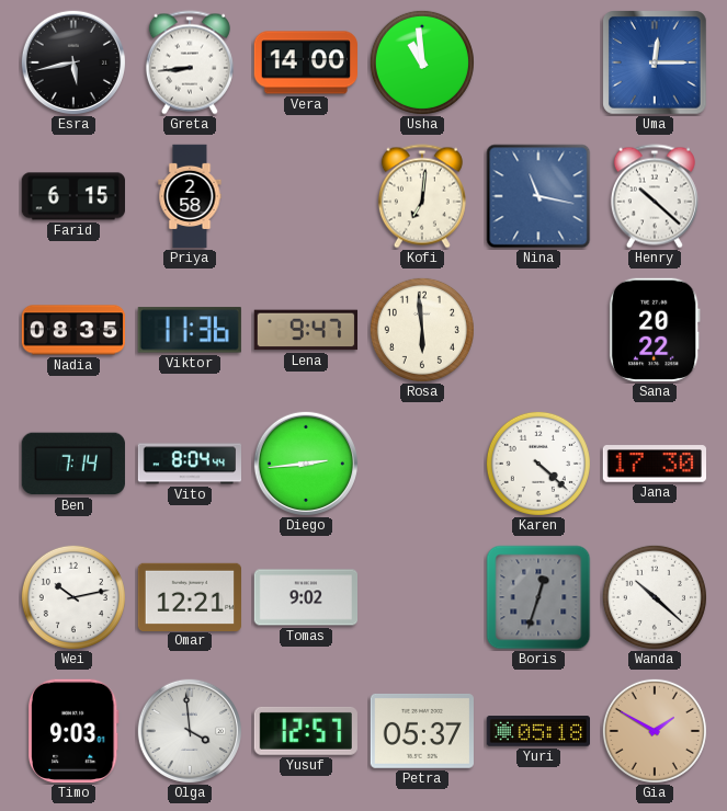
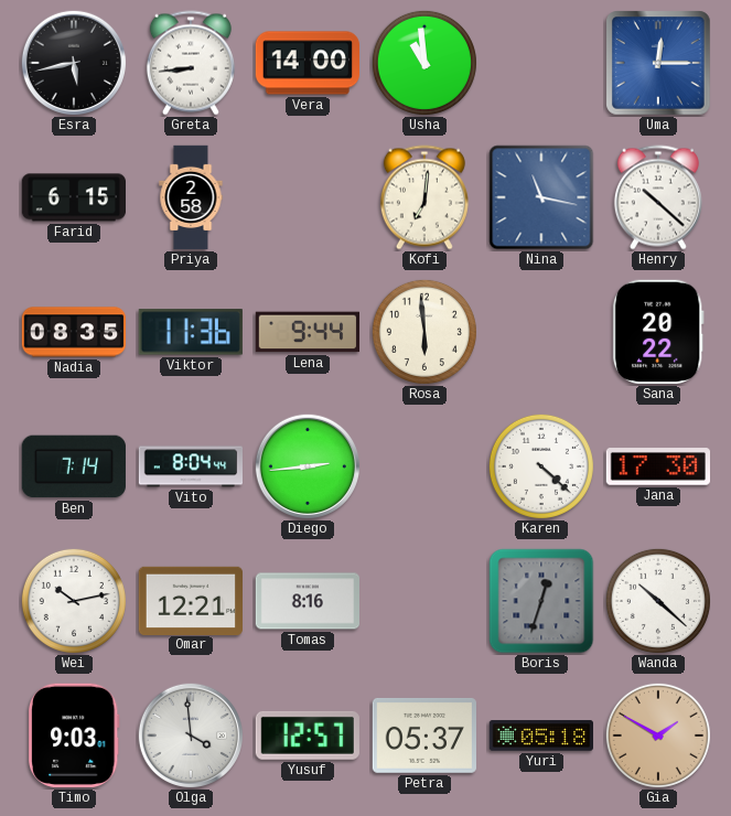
Lena: 9:47 -> 9:44 (307, 332)
Tomas: 9:02 -> 8:16 (307, 601)
